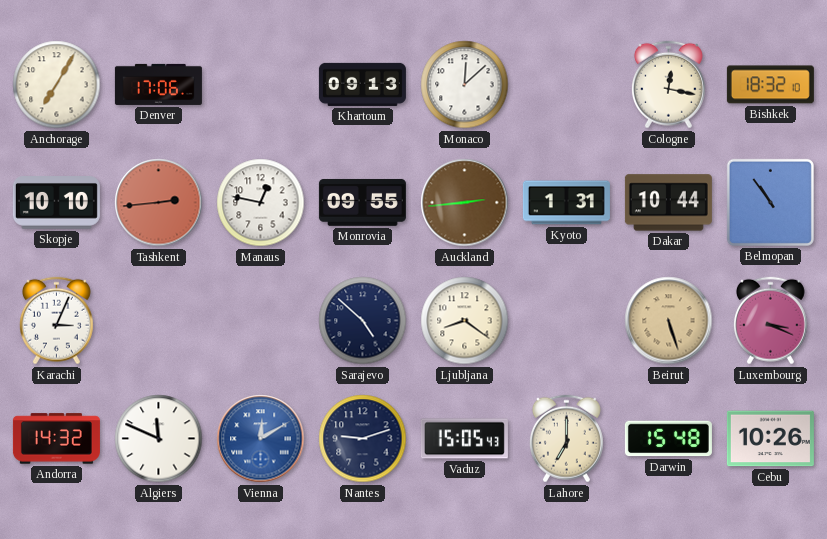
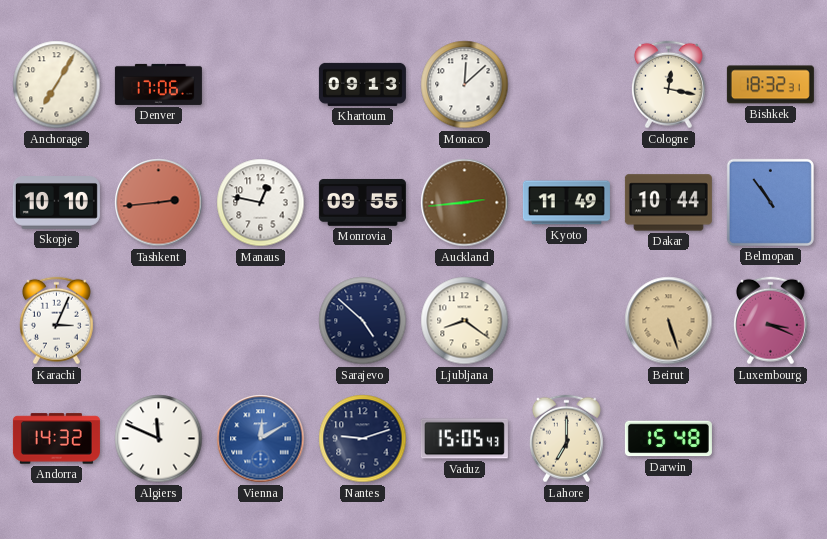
Bishkek: 18:32:10 -> 18:32:31 (770, 85)
Kyoto: 1:31 -> 11:49 (566, 203)
Cebu: 10:26 -> none (770, 439)
